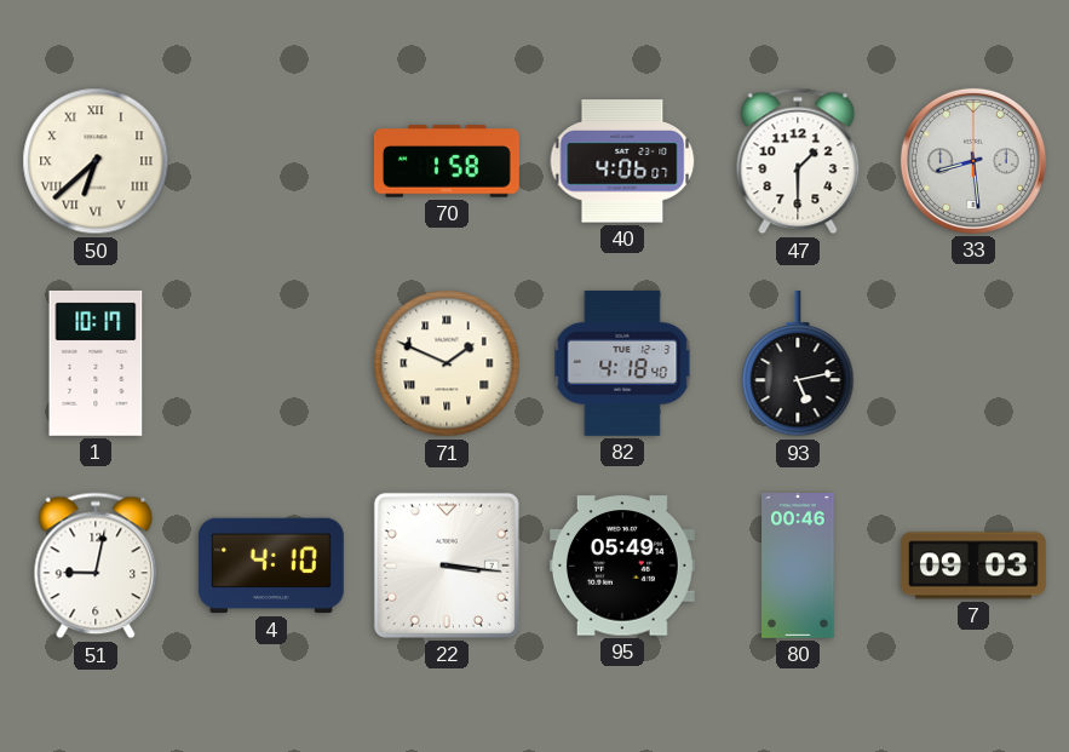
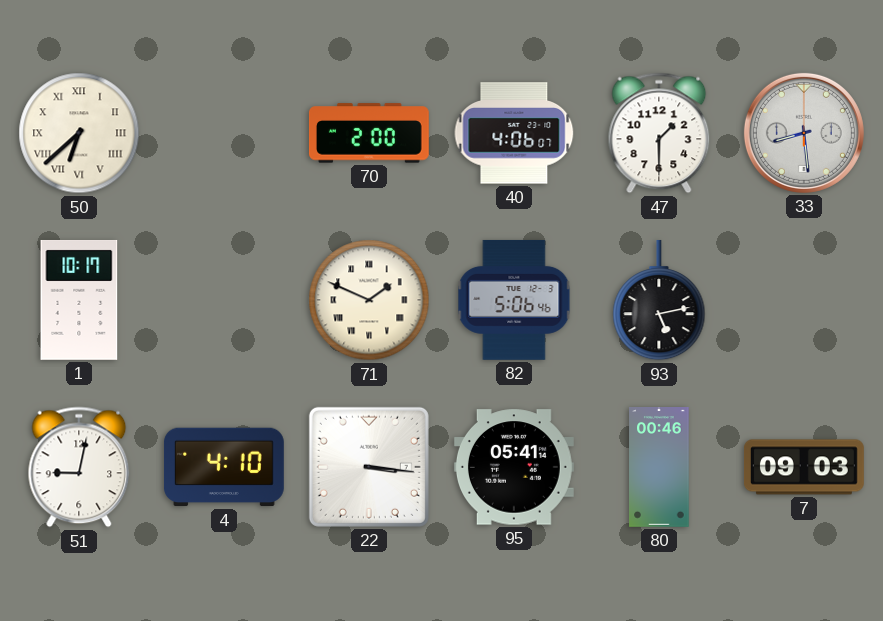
70: 1:58 -> 2:00 (369, 133)
82: 4:18 -> 5:06 (514, 300)
95: 05:49 -> 05:41 (514, 467)
